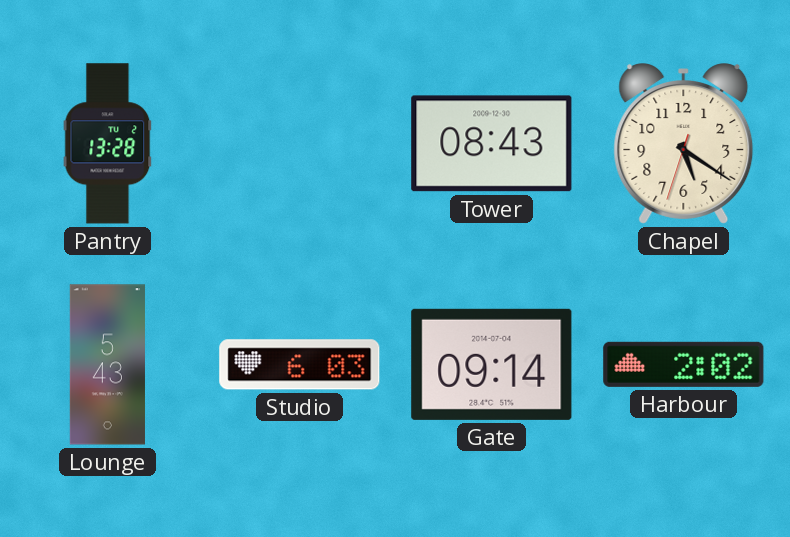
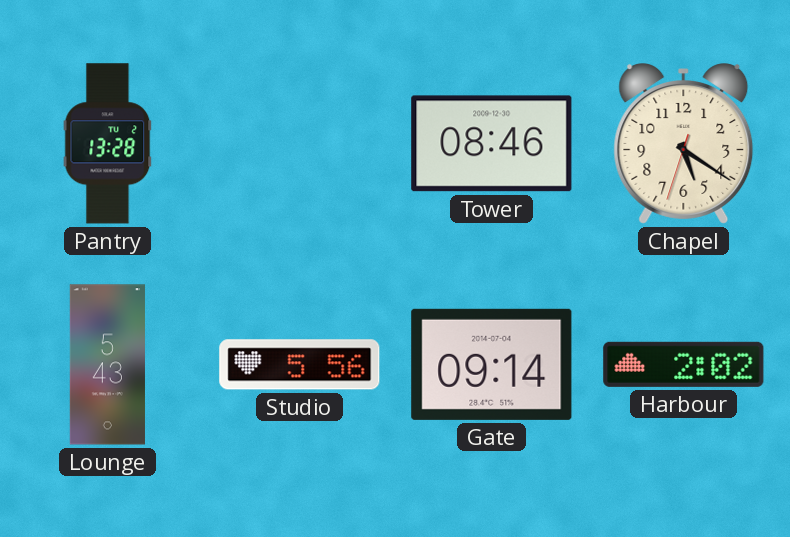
Tower: 08:43 -> 08:46 (492, 144)
Studio: 6:03 -> 5:56 (300, 365)
